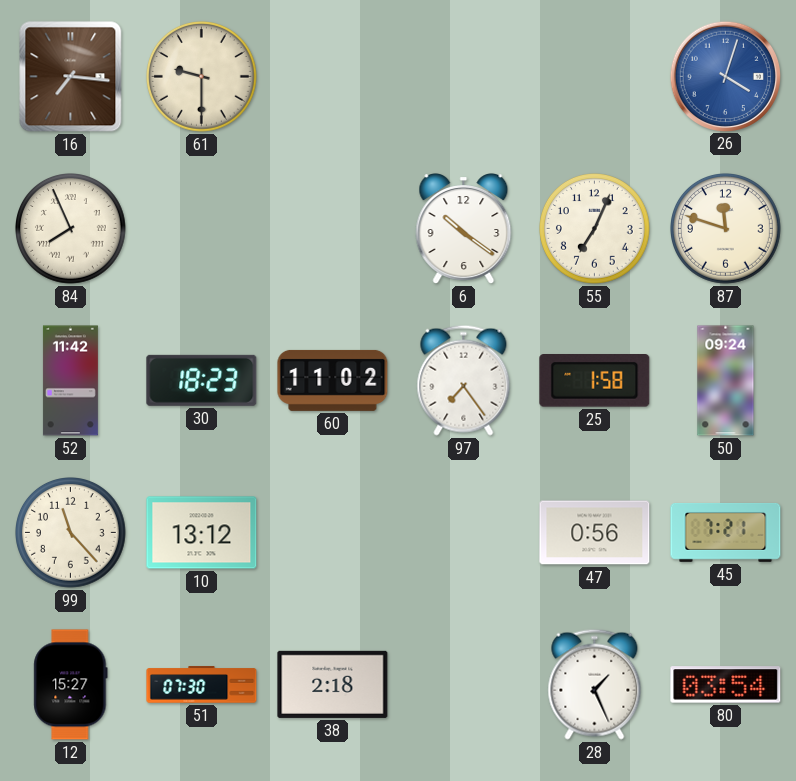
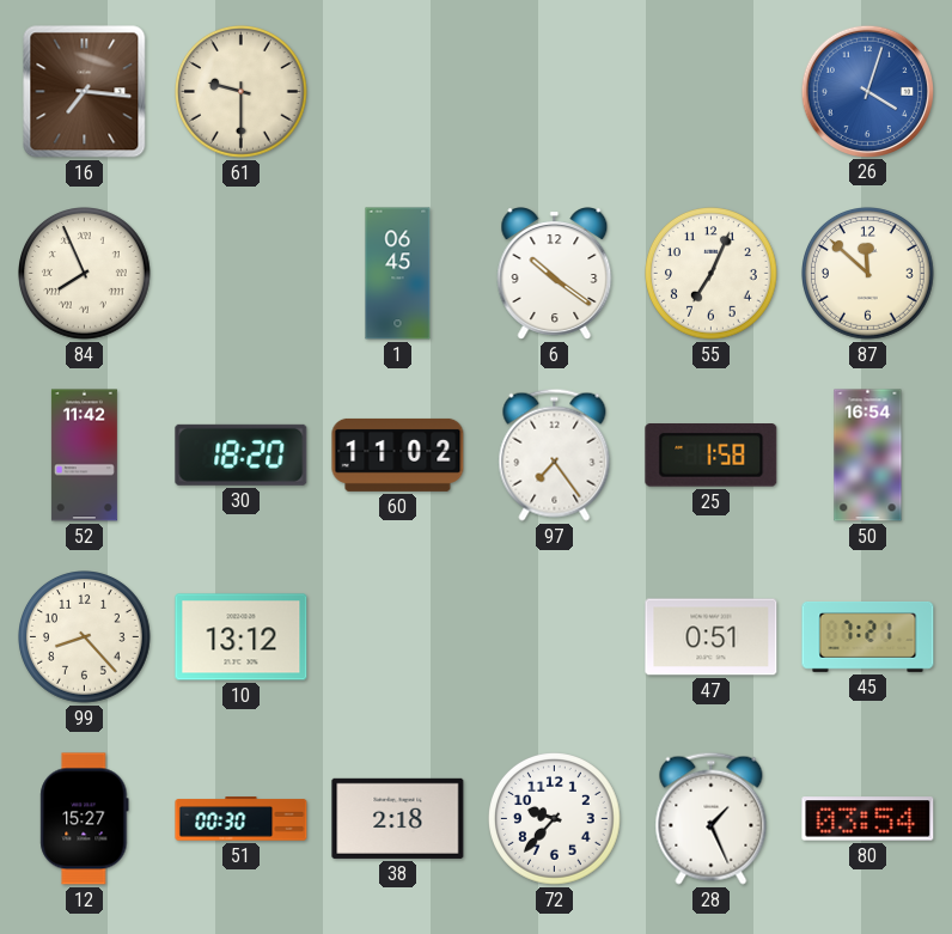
1: none -> 06:45 (398, 274)
87: 11:48 -> 11:52 (868, 274)
30: 18:23 -> 18:20 (242, 454)
50: 09:24 -> 16:54 (868, 456)
99: 11:23 -> 8:23 (85, 637)
47: 0:56 -> 0:51 (712, 637)
51: 07:30 -> 00:30 (242, 819)
72: none -> 9:37 (555, 819)
